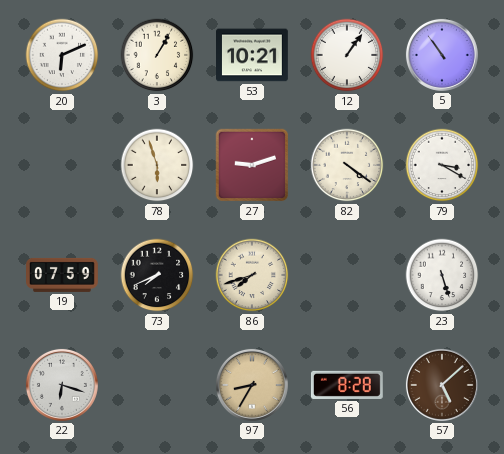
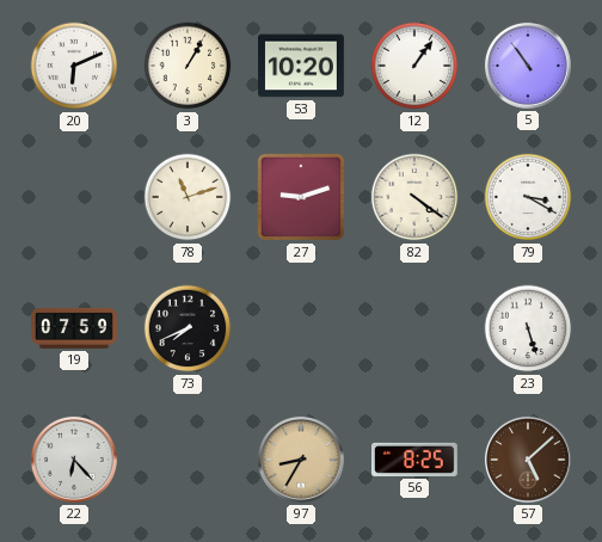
53: 10:21 -> 10:20 (302, 66)
78: 5:57 -> 11:12 (188, 197)
86: 7:42 -> none (252, 275)
22: 6:18 -> 6:23 (74, 460)
56: 8:28 -> 8:25 (414, 460)
